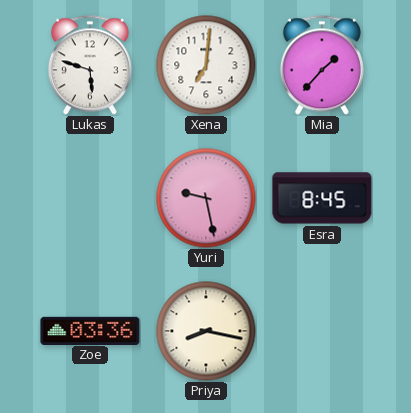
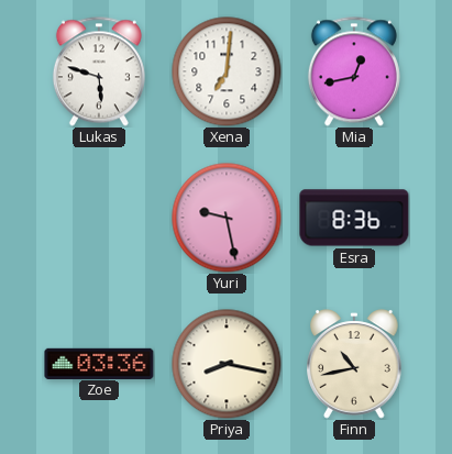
Mia: 1:37 -> 12:43 (354, 71)
Esra: 8:45 -> 8:36 (354, 218)
Finn: none -> 10:43 (355, 364)
